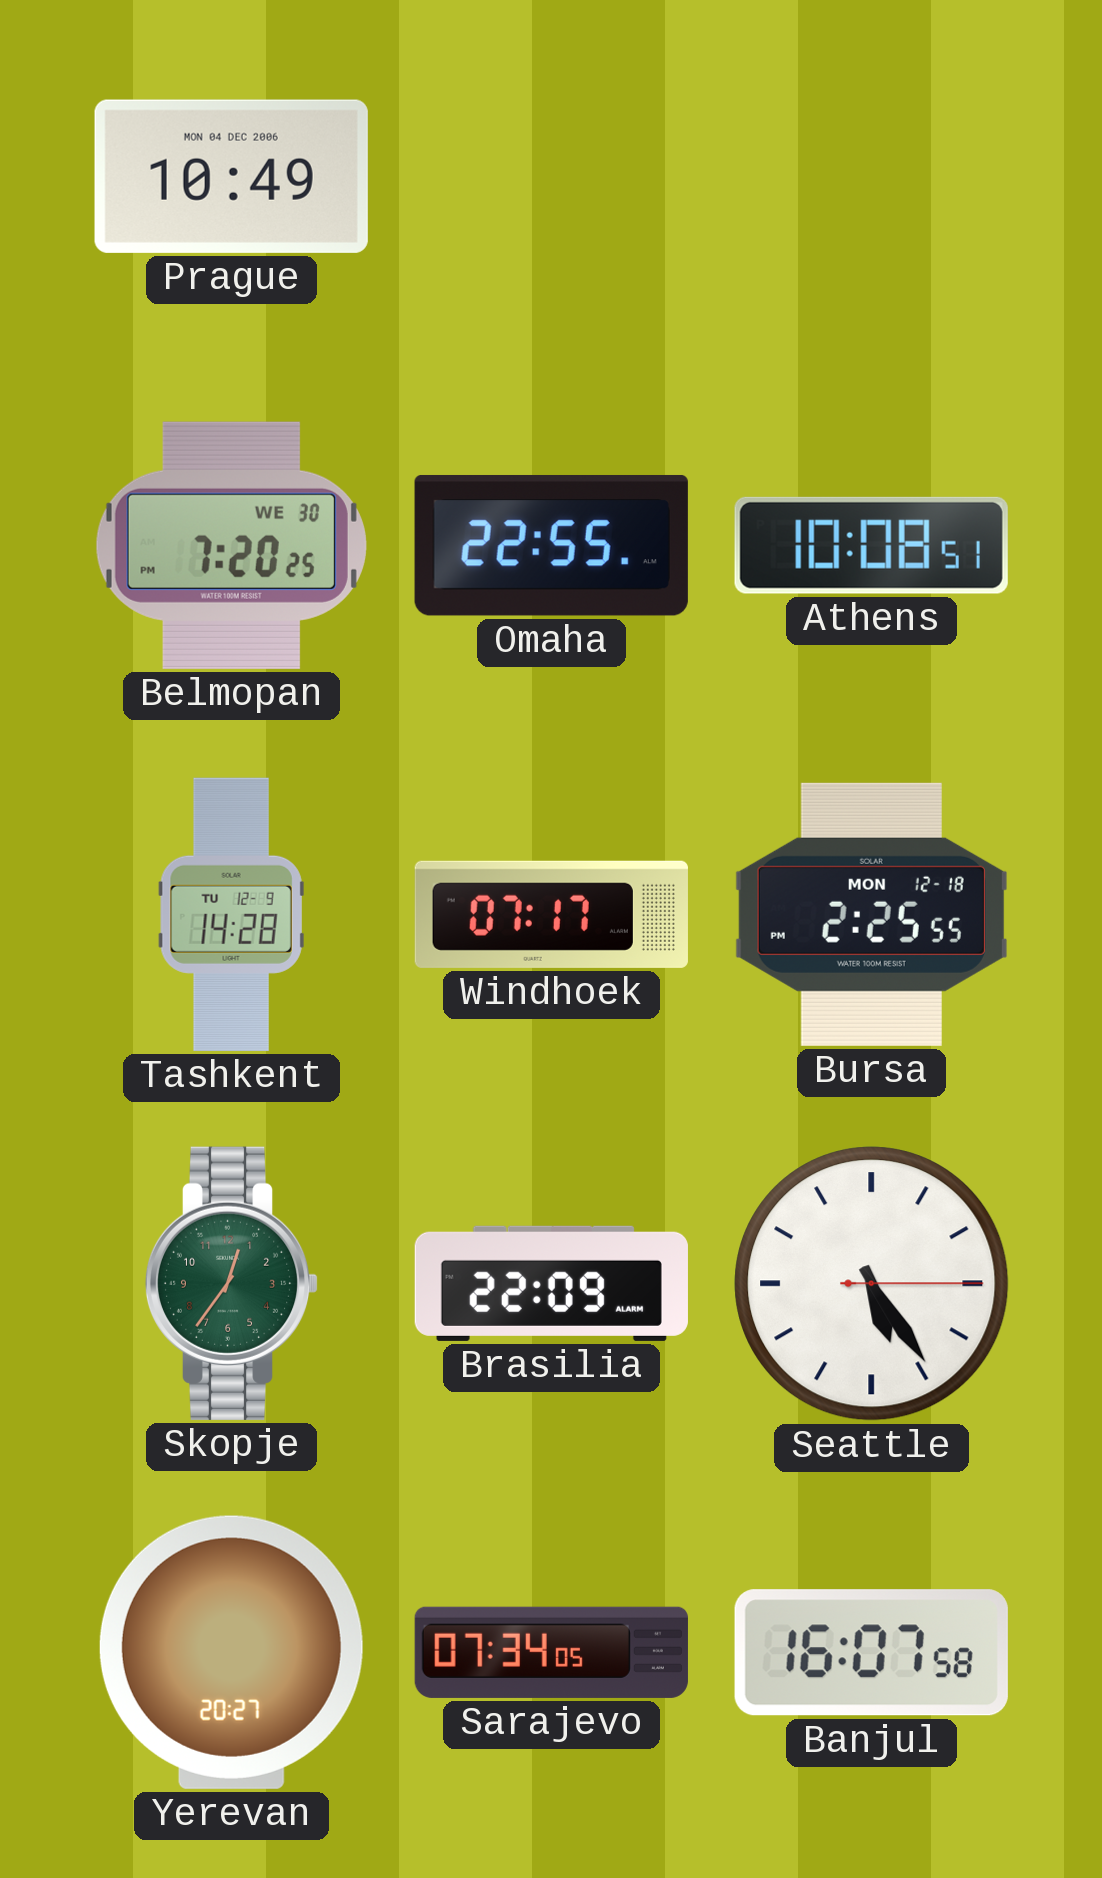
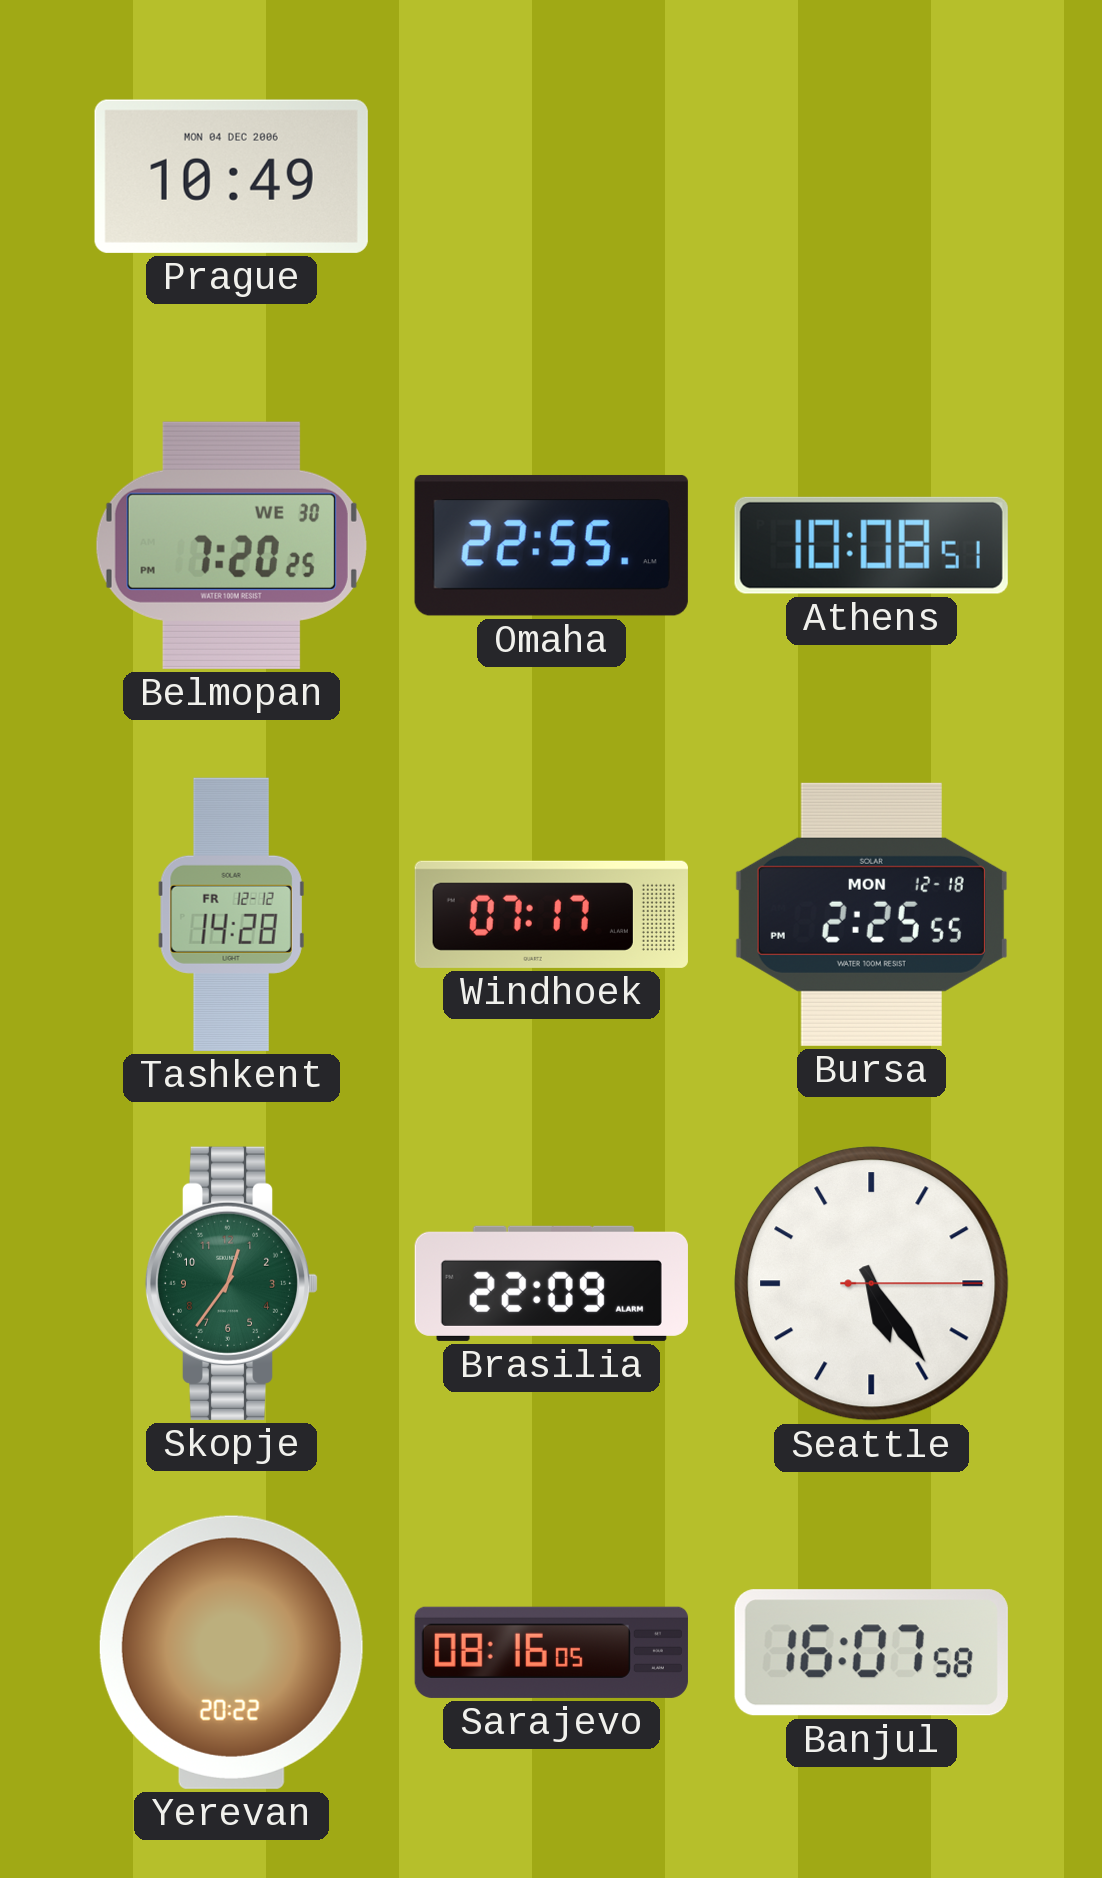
Tashkent date: TU 12-9 -> FR 12-12 (231, 914)
Yerevan: 20:27 -> 20:22 (231, 1652)
Sarajevo: 07:34 -> 08:16 (551, 1652)
